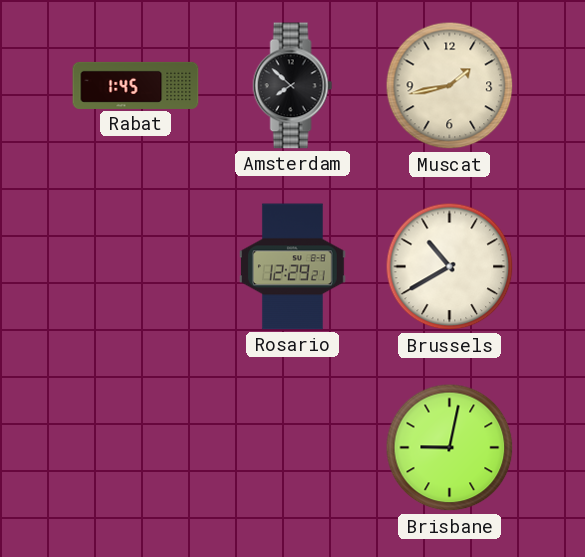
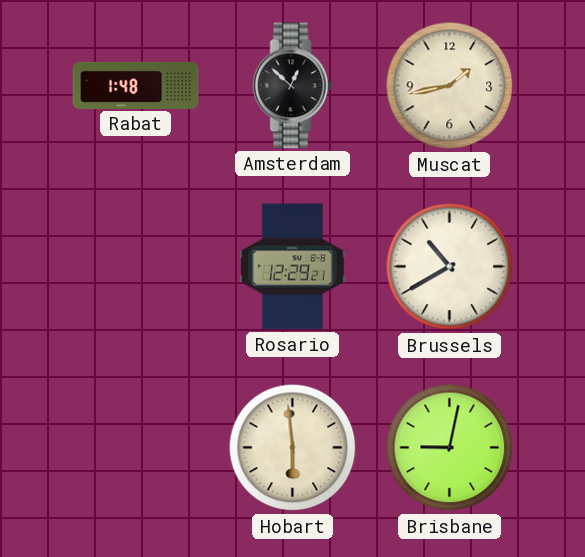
Rabat: 1:45 -> 1:48 (136, 85)
Amsterdam: 7:52 -> 12:52 (293, 86)
Hobart: none -> 5:59 (293, 448)
